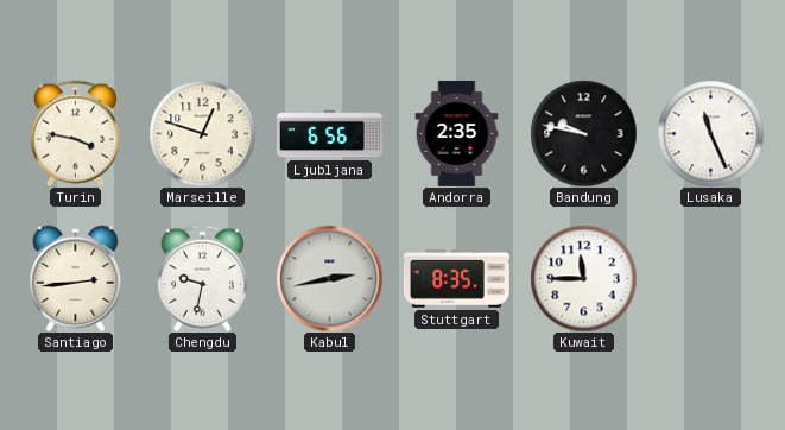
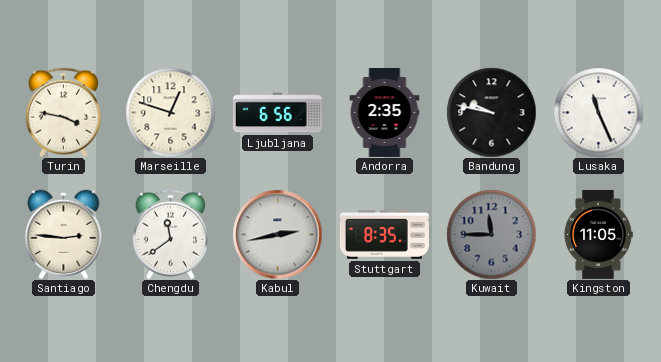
Santiago: 2:44 -> 2:46 (64, 234)
Chengdu: 9:32 -> 11:39 (170, 234)
Kuwait dial: white -> grey (491, 234)
Kingston: none -> 11:05 (598, 234)
